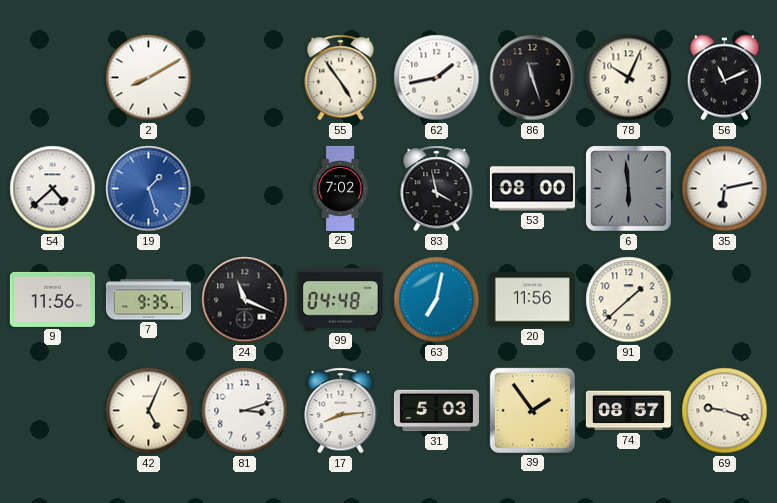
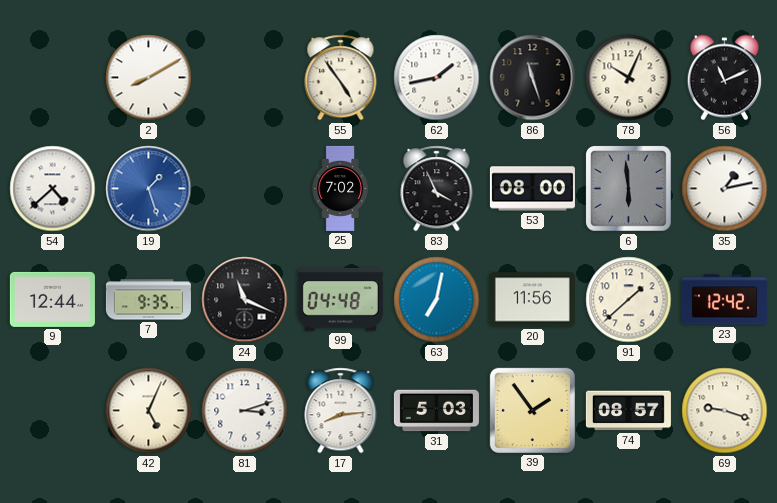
83: 3:58 -> 3:56 (437, 189)
35: 6:13 -> 1:13 (725, 189)
9: 11:56 -> 12:44 (52, 299)
23: none -> 12:42 (724, 300)
